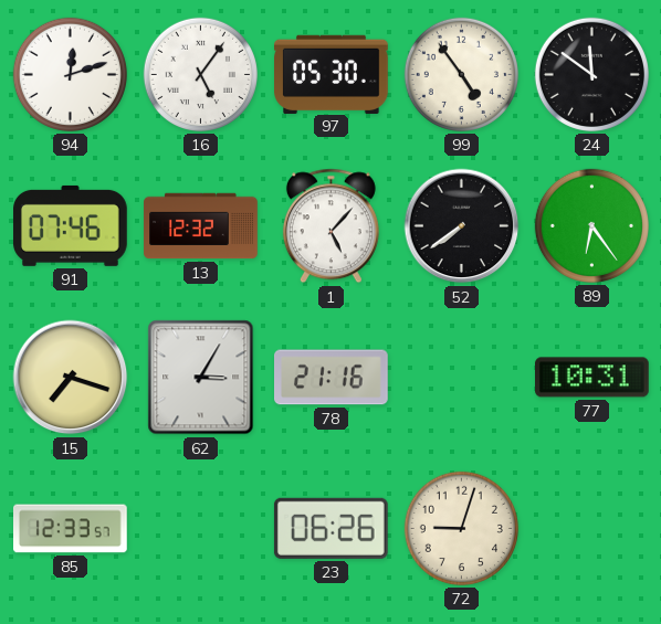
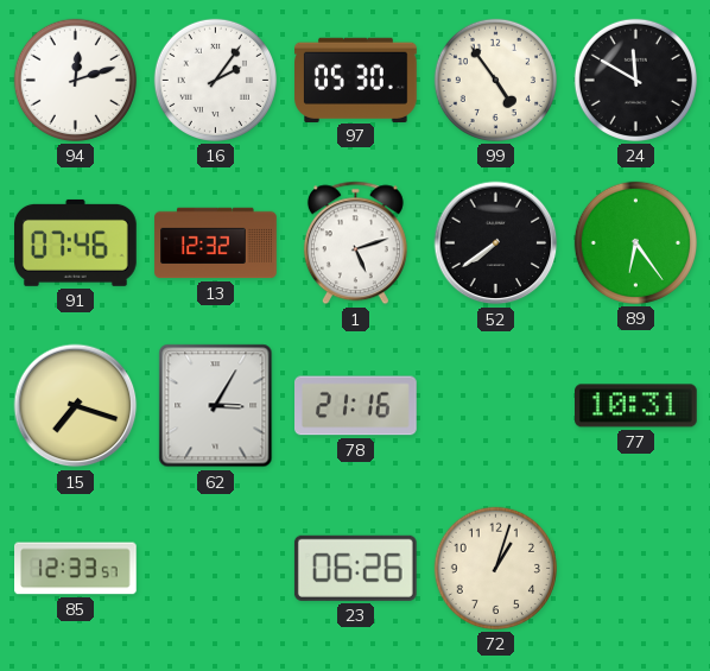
16: 5:06 -> 2:06 (215, 80)
24: 11:51 -> 11:50 (635, 80)
1: 5:07 -> 5:12 (355, 243)
72: 9:03 -> 1:03 (495, 568)
